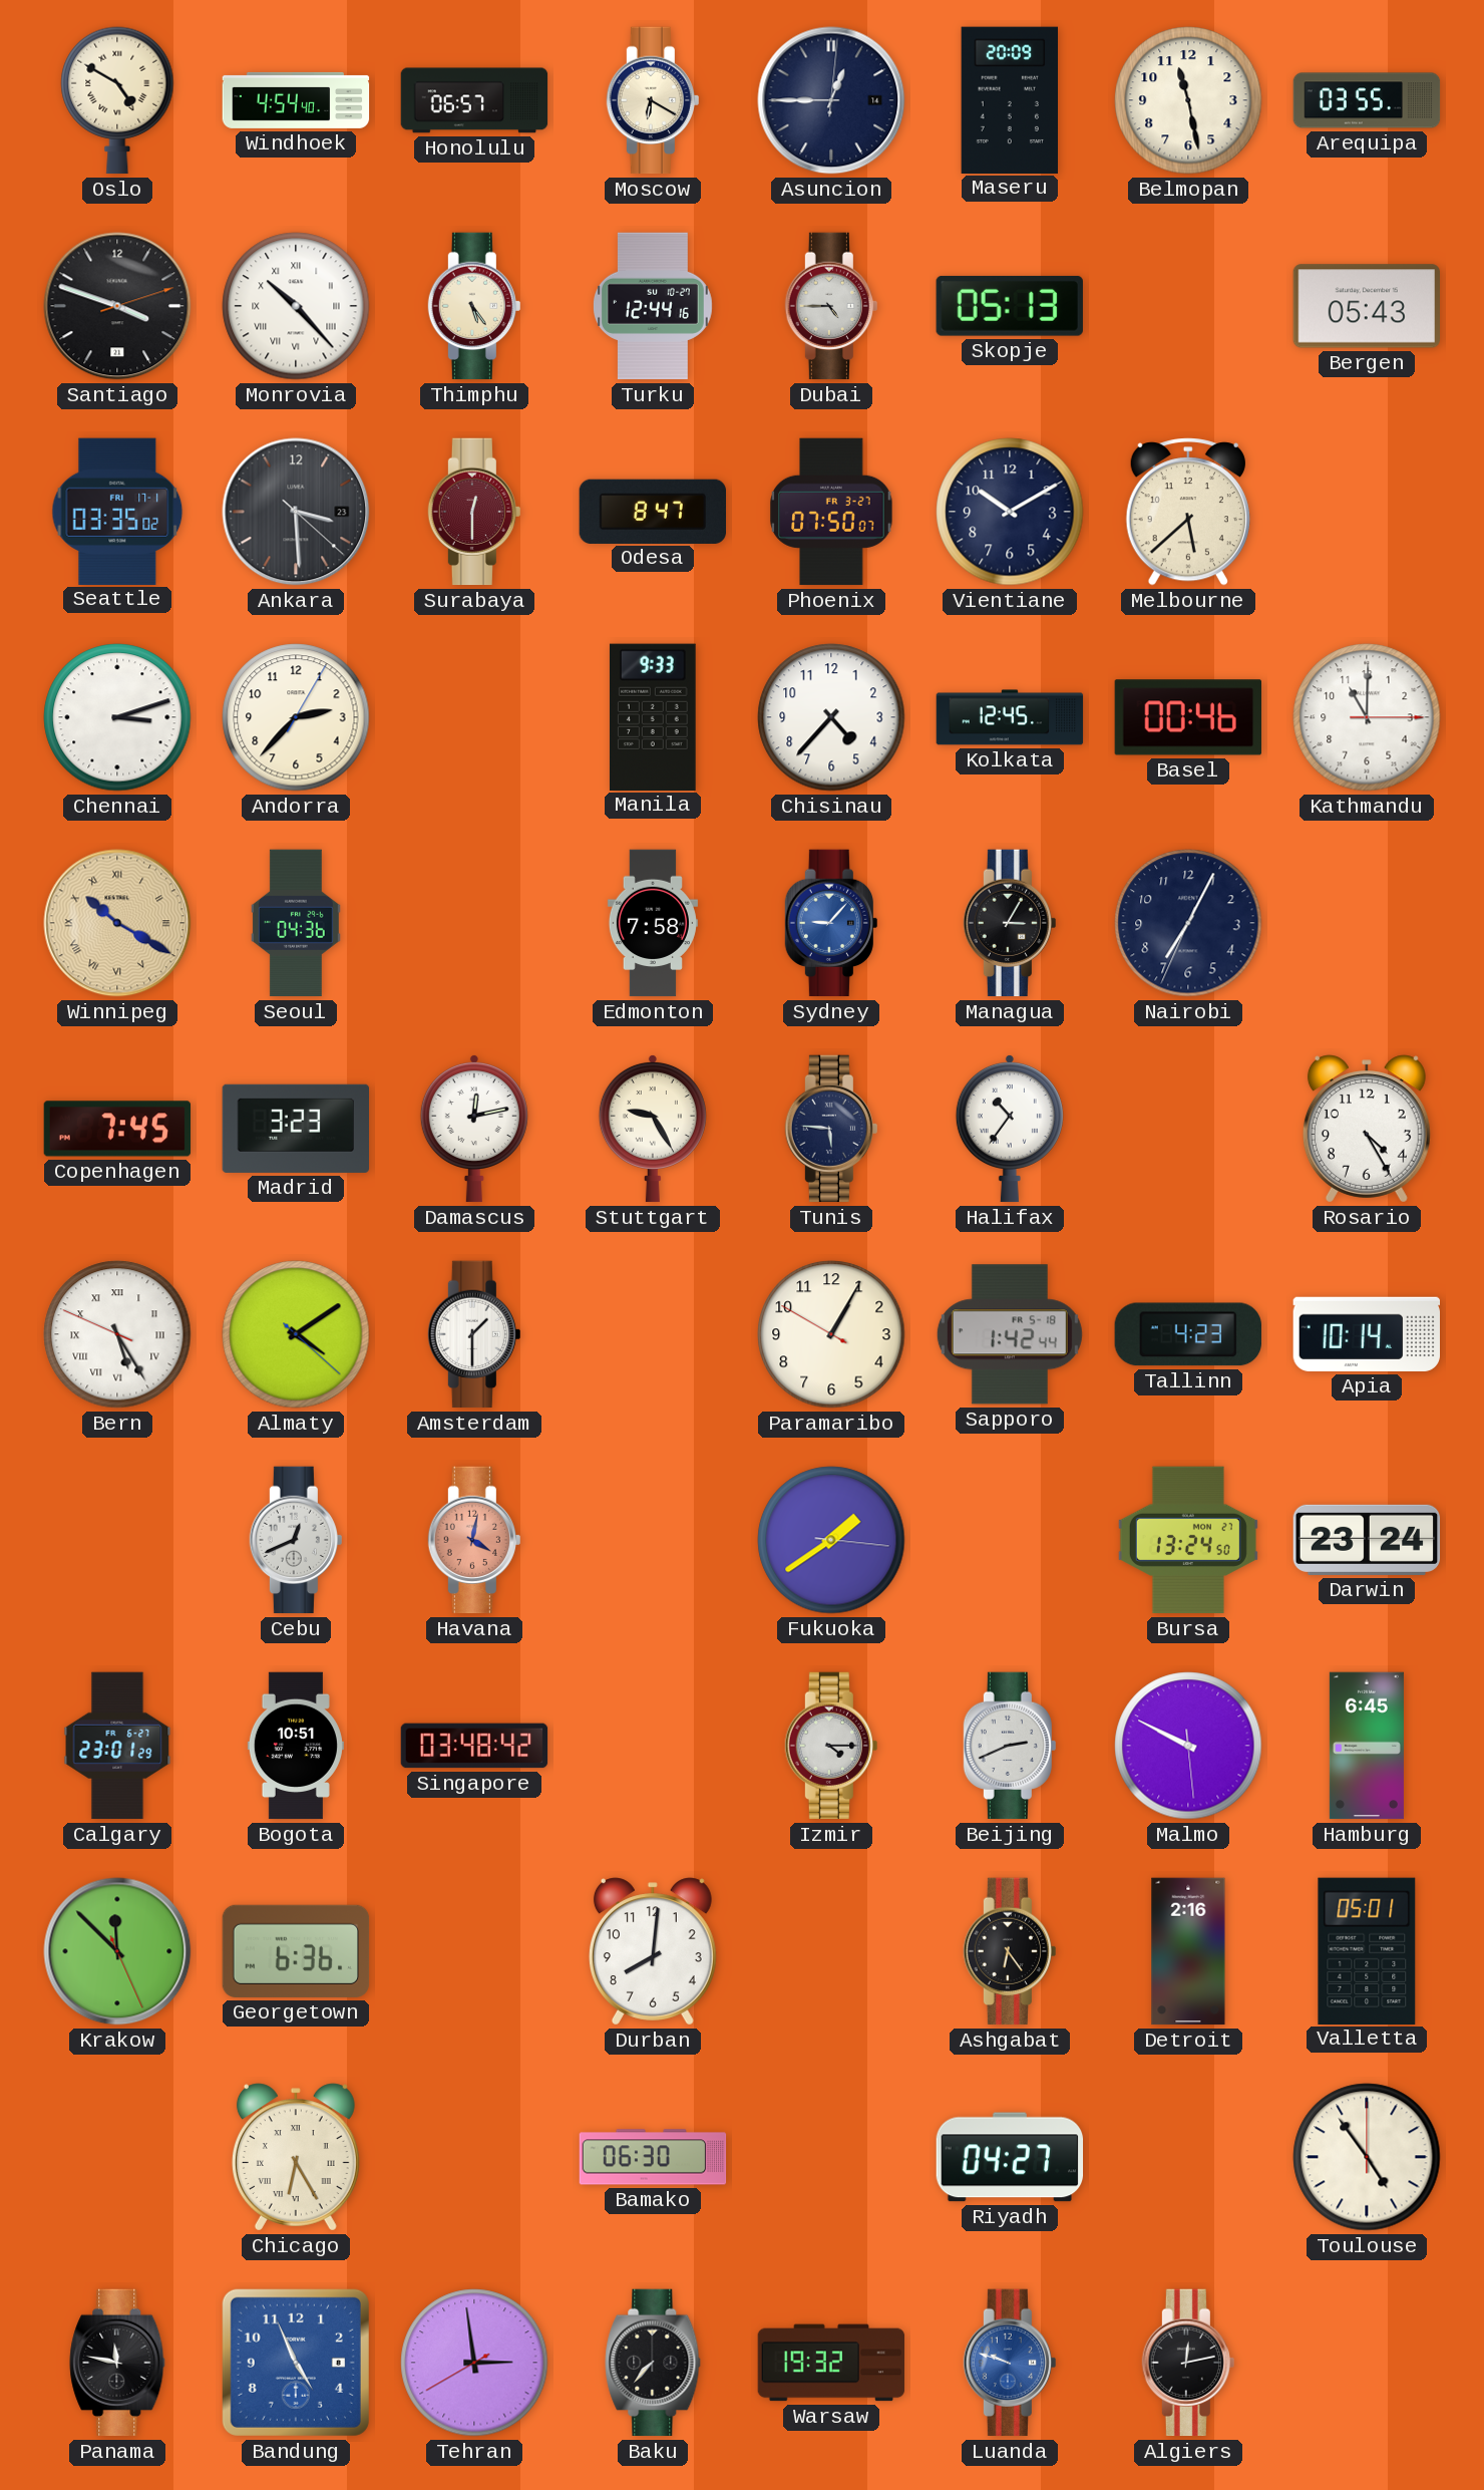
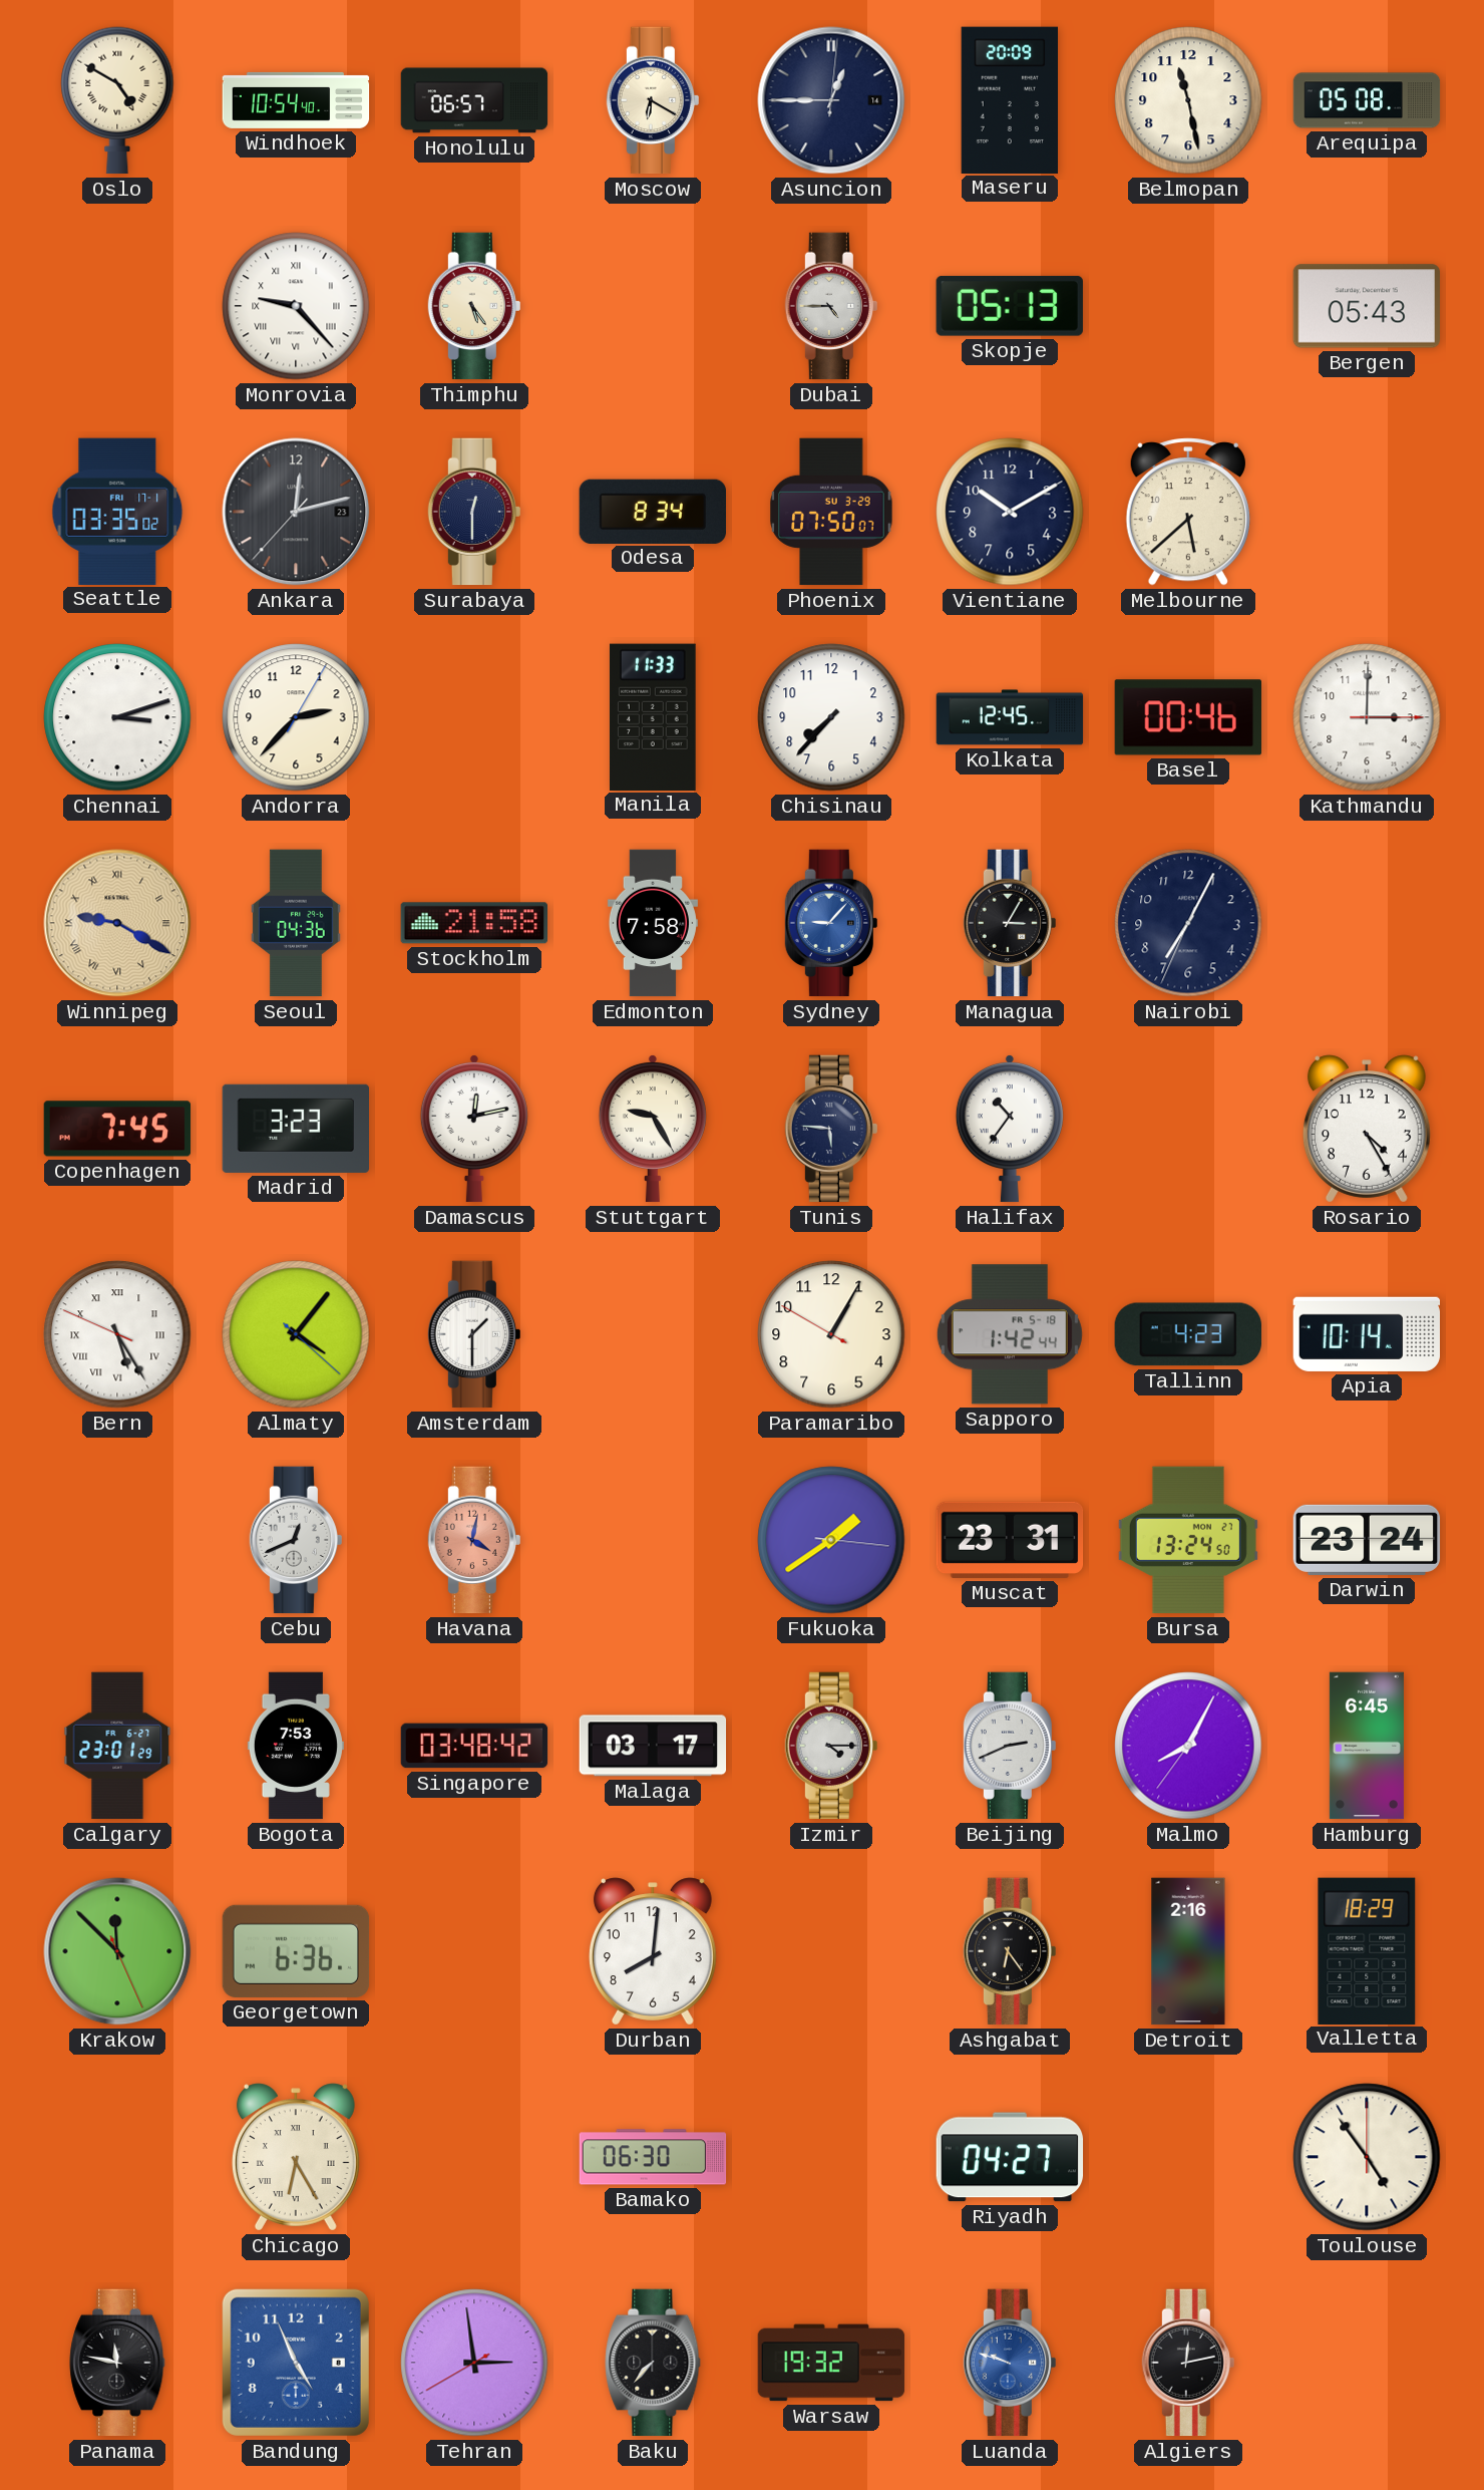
Windhoek: 4:54 -> 10:54 (296, 100)
Arequipa: 03:55 -> 05:08 (1367, 100)
Santiago: 3:48 -> none (117, 306)
Monrovia: 10:23 -> 9:23 (296, 306)
Turku: 12:44 -> none (653, 306)
Ankara: 3:29 -> 12:12 (296, 512)
Surabaya dial: burgundy -> navy (474, 512)
Odesa: 8:47 -> 8:34 (653, 511)
Phoenix date: FR 3-27 -> SU 3-29 (831, 512)
Manila: 9:33 -> 11:33 (653, 716)
Chisinau: 4:37 -> 7:37 (831, 717)
Kathmandu: 11:00 -> 3:00 (1367, 717)
Winnipeg: 10:20 -> 9:20 (117, 923)
Stockholm: none -> 21:58 (473, 923)
Almaty: 4:09 -> 4:06 (296, 1334)
Muscat: none -> 23:31 (1010, 1540)
Bogota: 10:51 -> 7:53 (296, 1746)
Malaga: none -> 03:17 (653, 1746)
Malmo: 9:49 -> 8:04 (1188, 1746)
Valletta: 05:01 -> 18:29 (1367, 1950)
